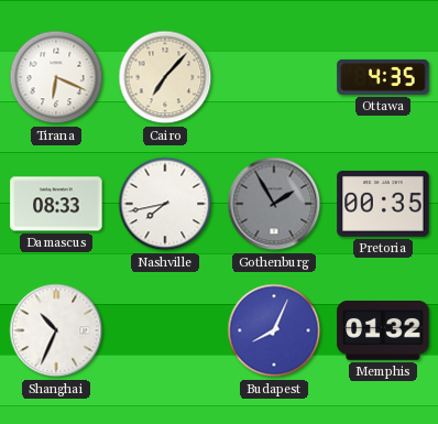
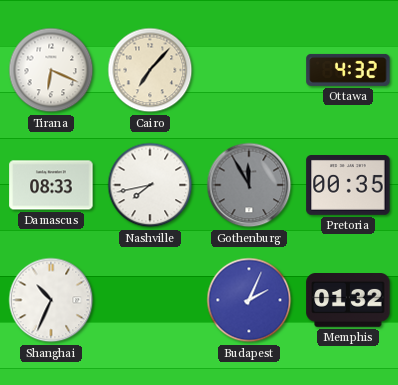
Ottawa: 4:35 -> 4:32 (348, 70)
Gothenburg: 1:55 -> 11:55 (249, 185)
Budapest: 8:04 -> 2:04 (249, 300)
